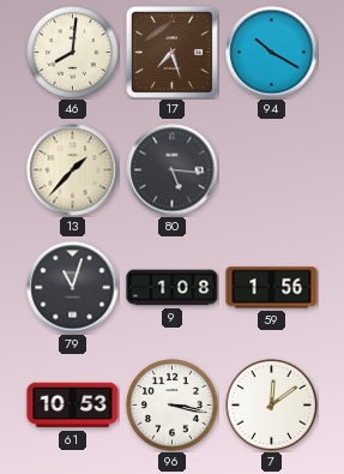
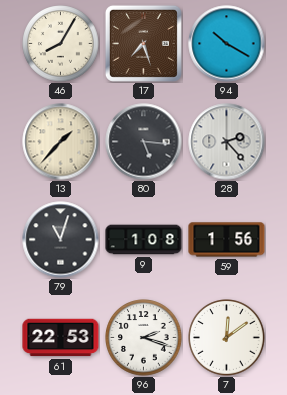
46: 8:01 -> 8:05 (61, 44)
28: none -> 2:23 (227, 142)
61: 10:53 -> 22:53 (61, 338)
96: 3:17 -> 2:18 (144, 338)
